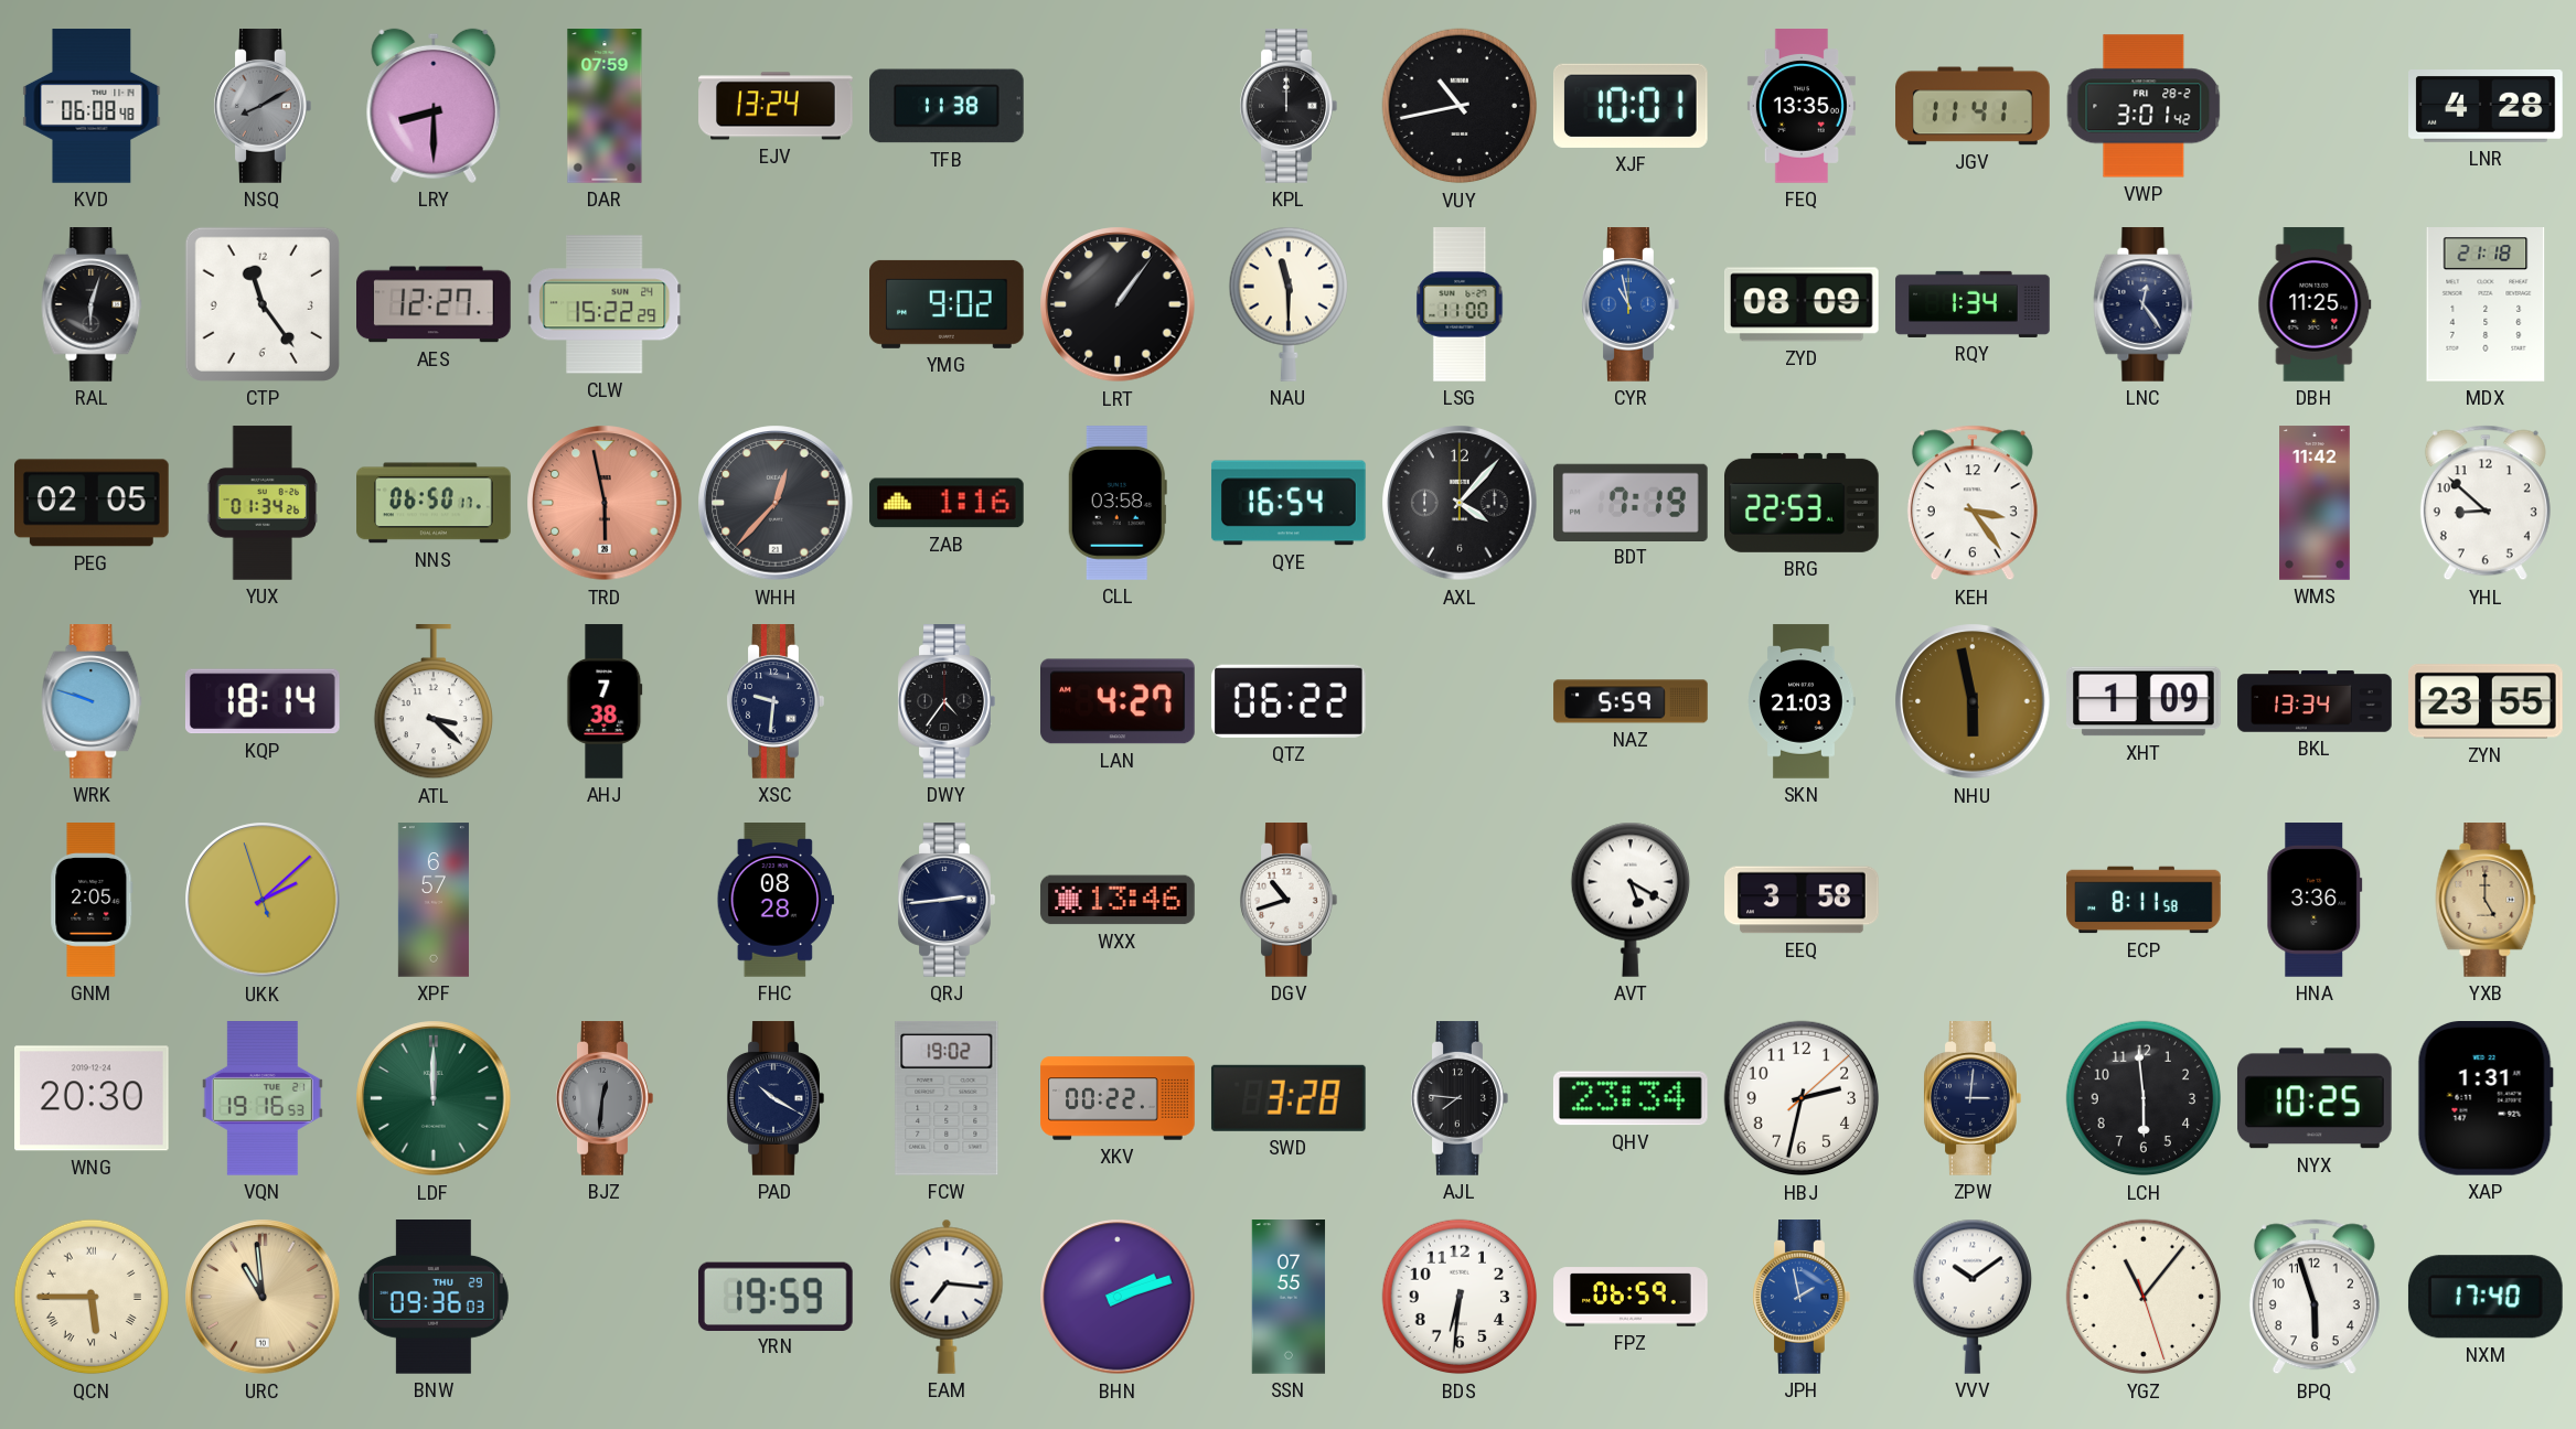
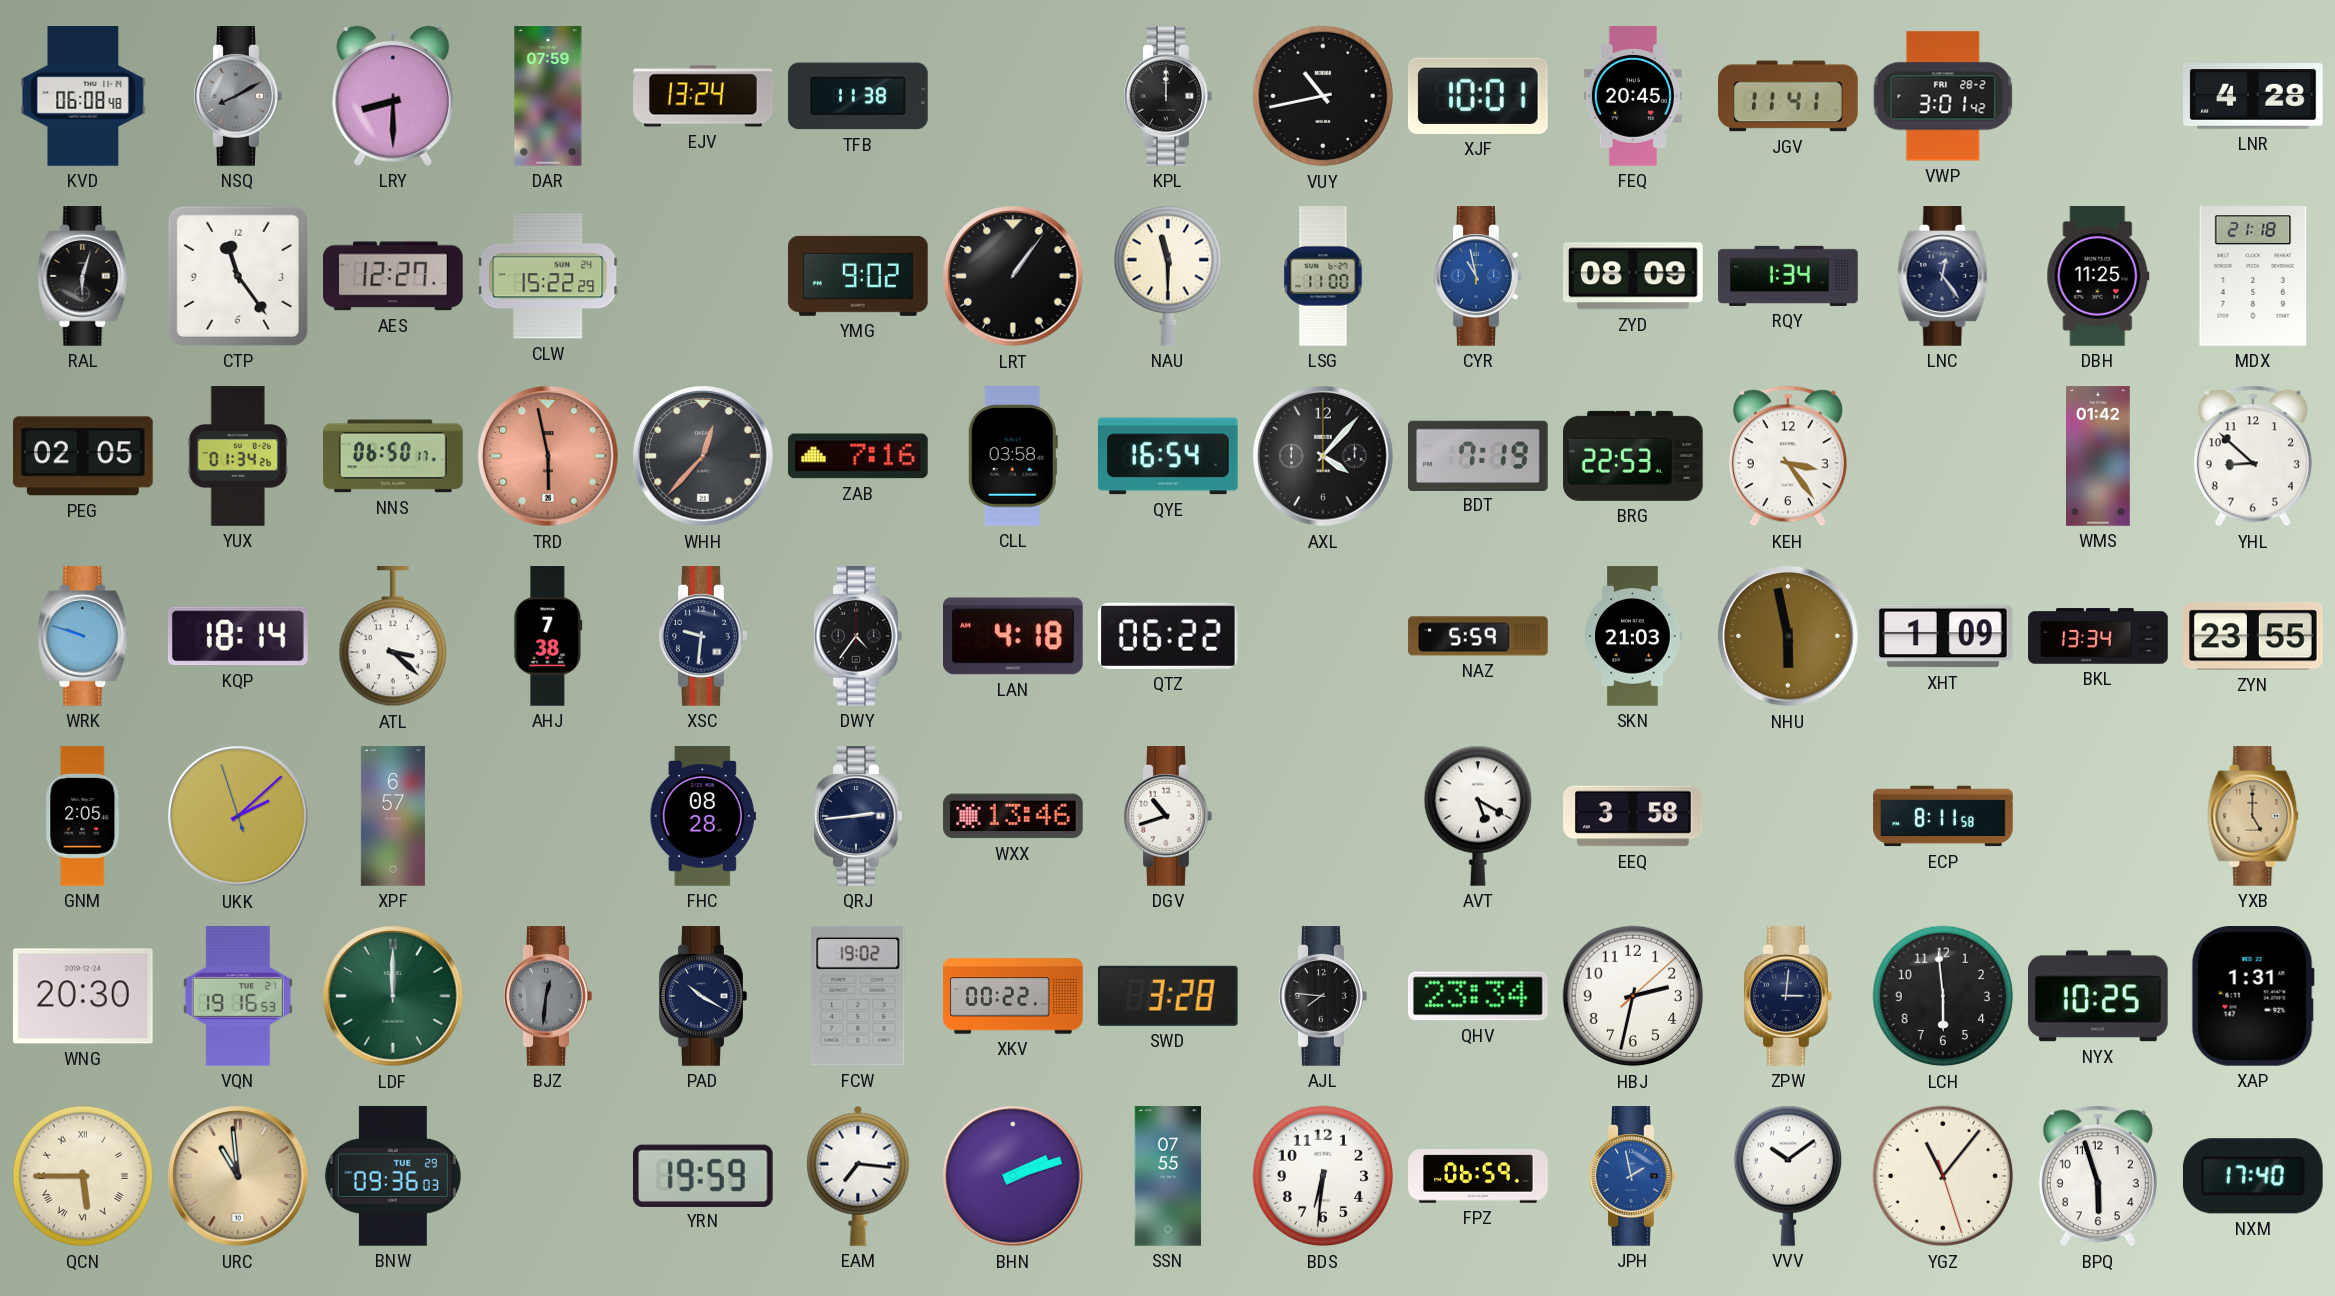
FEQ: 13:35 -> 20:45 (1633, 96)
ZAB: 1:16 -> 7:16 (859, 456)
WMS: 11:42 -> 01:42 (2099, 456)
LAN: 4:27 -> 4:18 (1014, 636)
HNA: 3:36 -> none (2315, 900)
BNW date: THU 29 -> TUE 29 (393, 1177)
